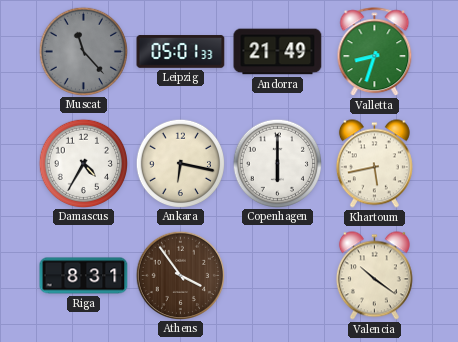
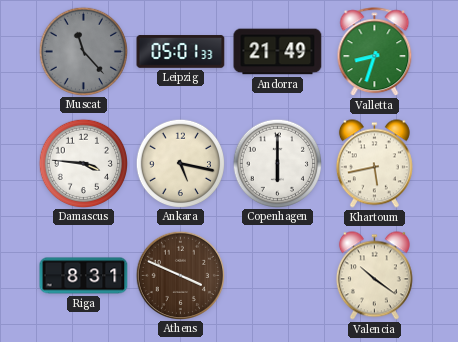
Damascus: 4:35 -> 3:46 (83, 163)
Ankara: 6:17 -> 5:17 (180, 163)
Athens: 3:54 -> 3:49 (180, 275)
